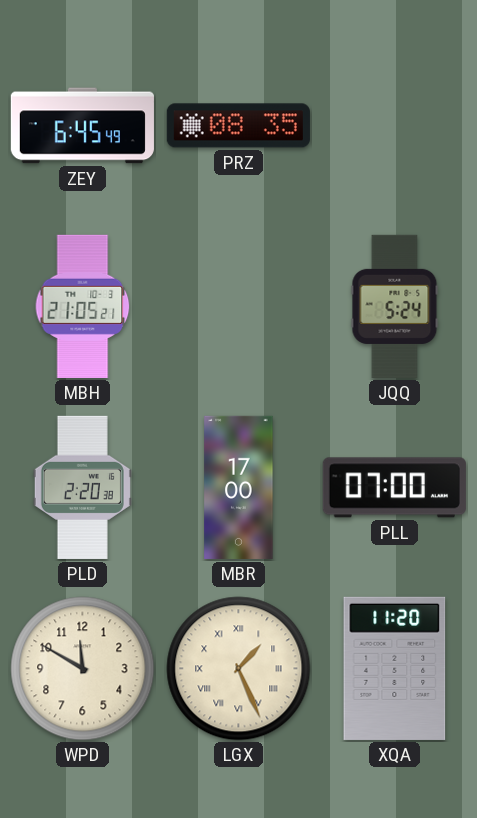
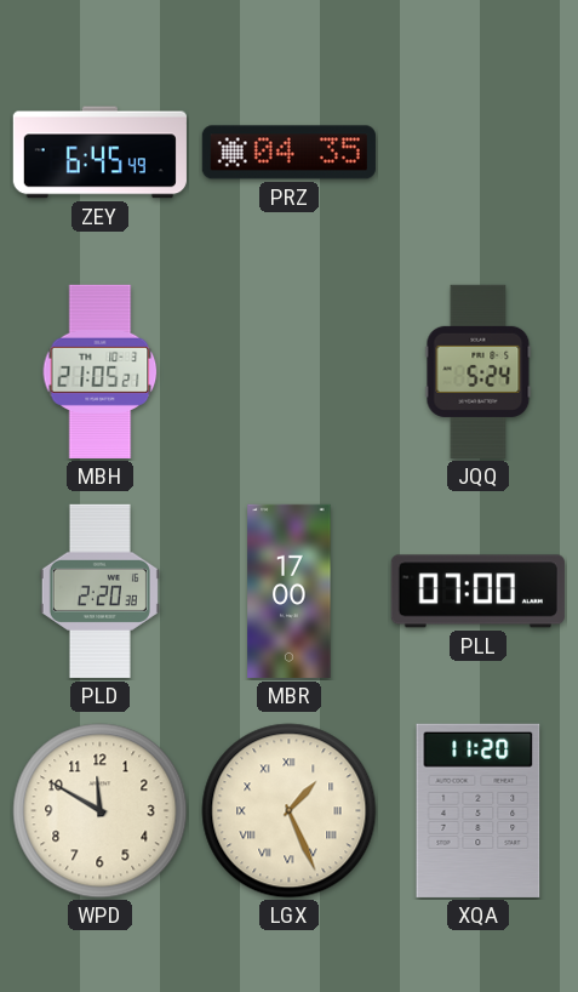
PRZ: 08:35 -> 04:35 (288, 153)
